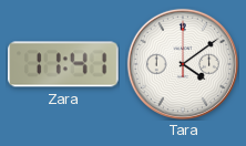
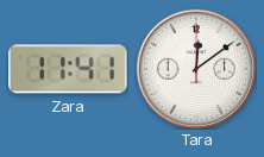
Tara: 4:09 -> 12:09 (196, 69)
